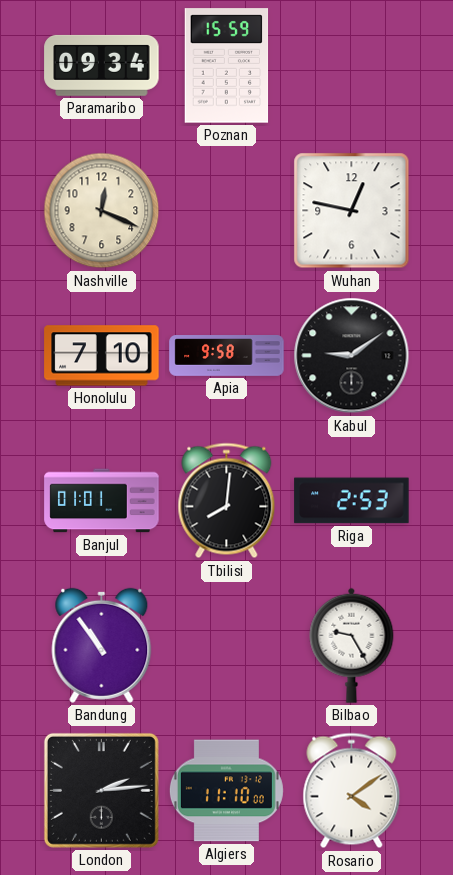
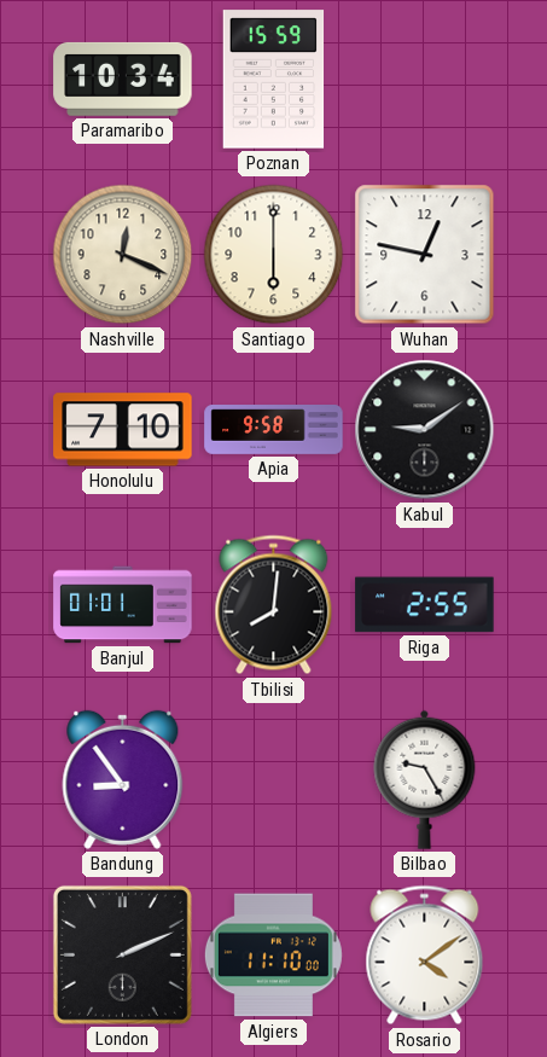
Paramaribo: 09:34 -> 10:34 (123, 79)
Santiago: none -> 6:00 (274, 255)
Riga: 2:53 -> 2:55 (425, 605)
Bandung: 10:54 -> 8:54 (123, 779)
London: 2:14 -> 2:11 (122, 954)
